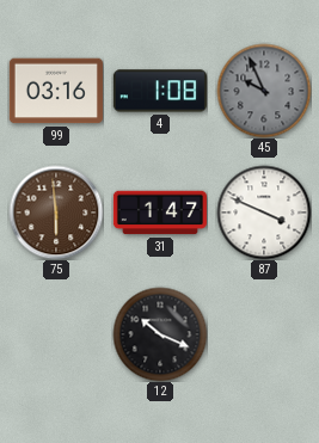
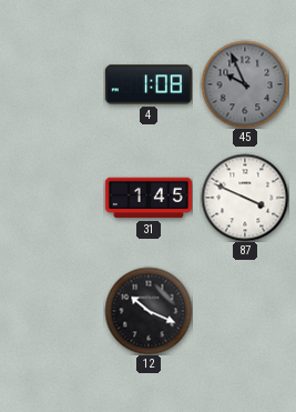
99: 03:16 -> none (56, 91)
75: 5:59 -> none (56, 213)
31: 1:47 -> 1:45 (149, 198)
